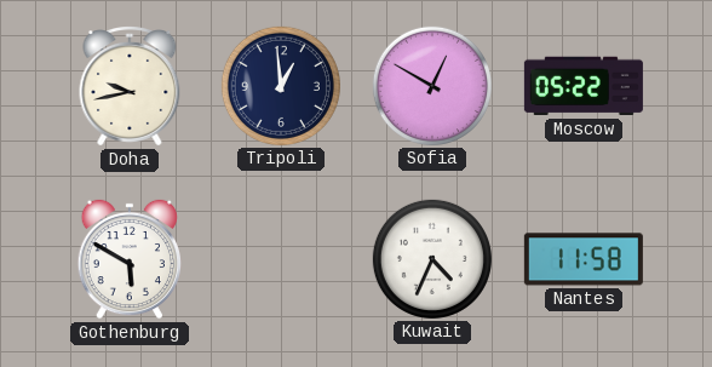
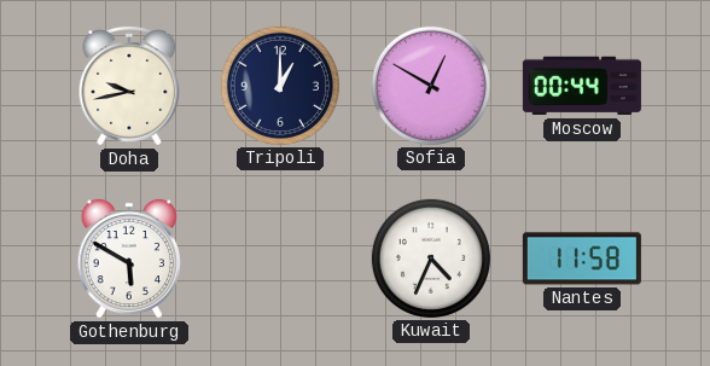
Tripoli: 12:59 -> 1:00 (280, 86)
Moscow: 05:22 -> 00:44 (582, 86)
